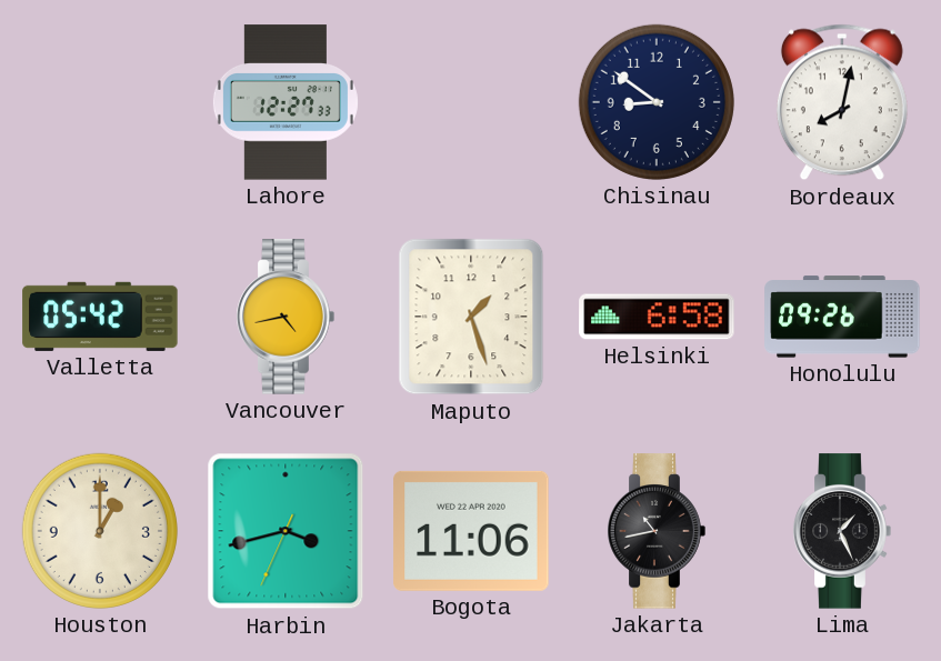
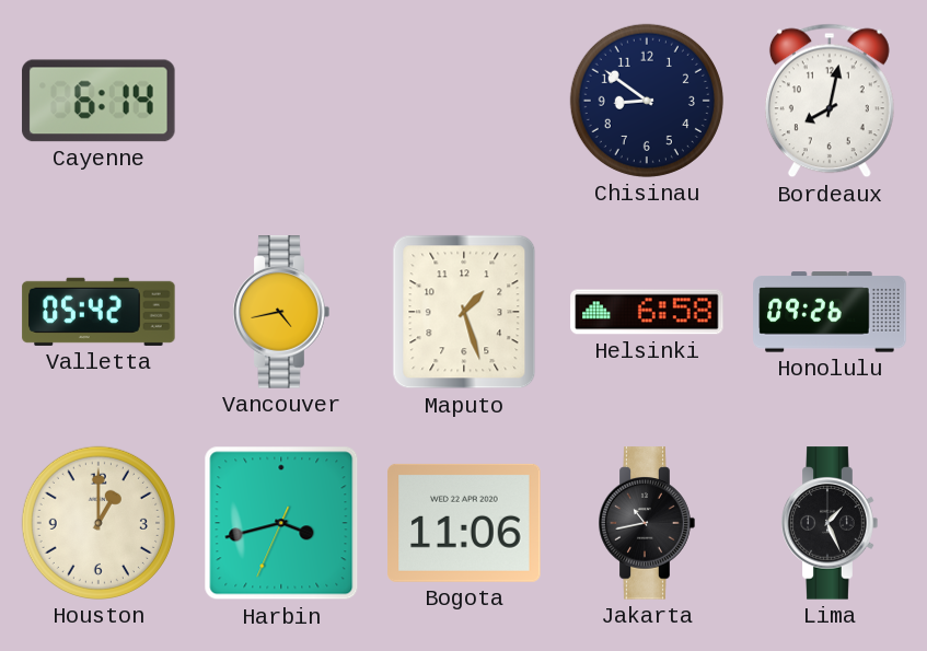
Cayenne: none -> 6:14 (99, 101)
Lahore: 12:27 -> none (286, 102)
